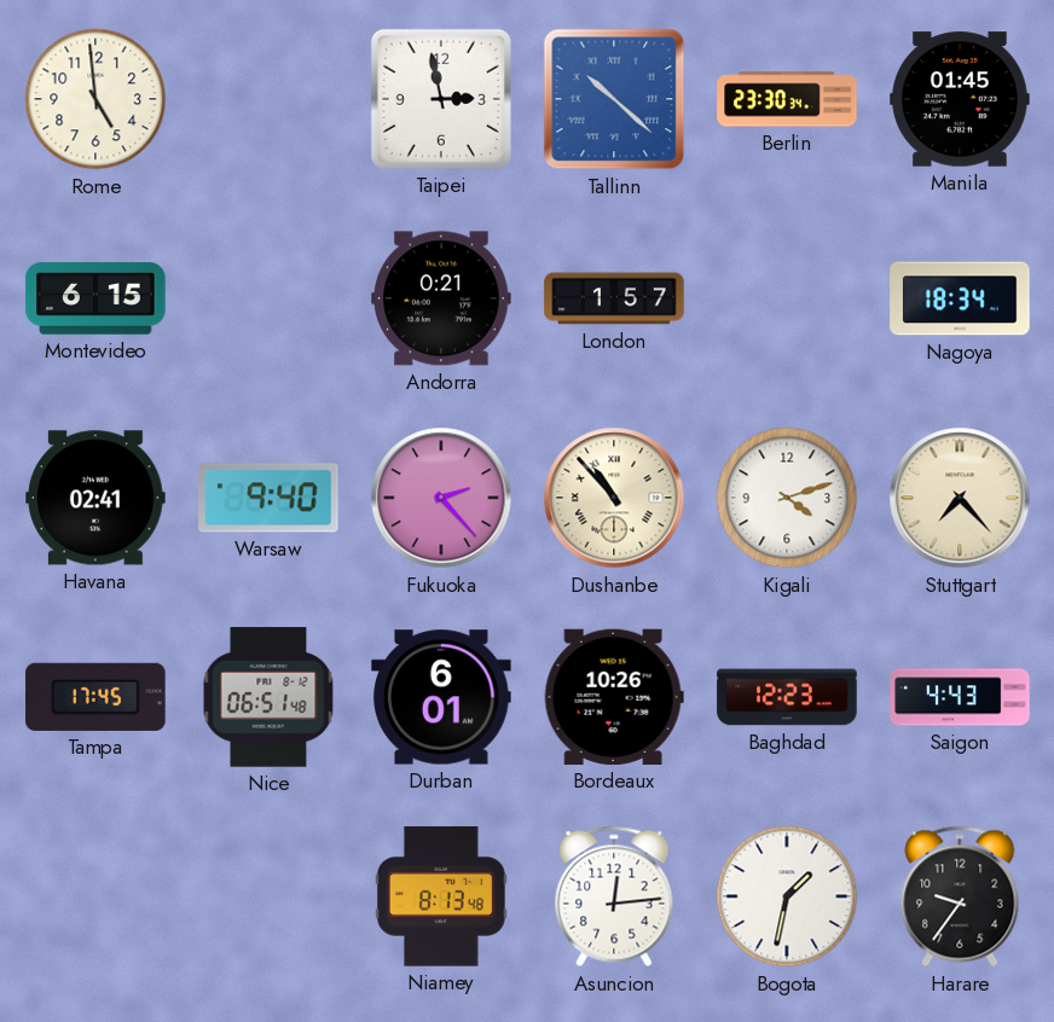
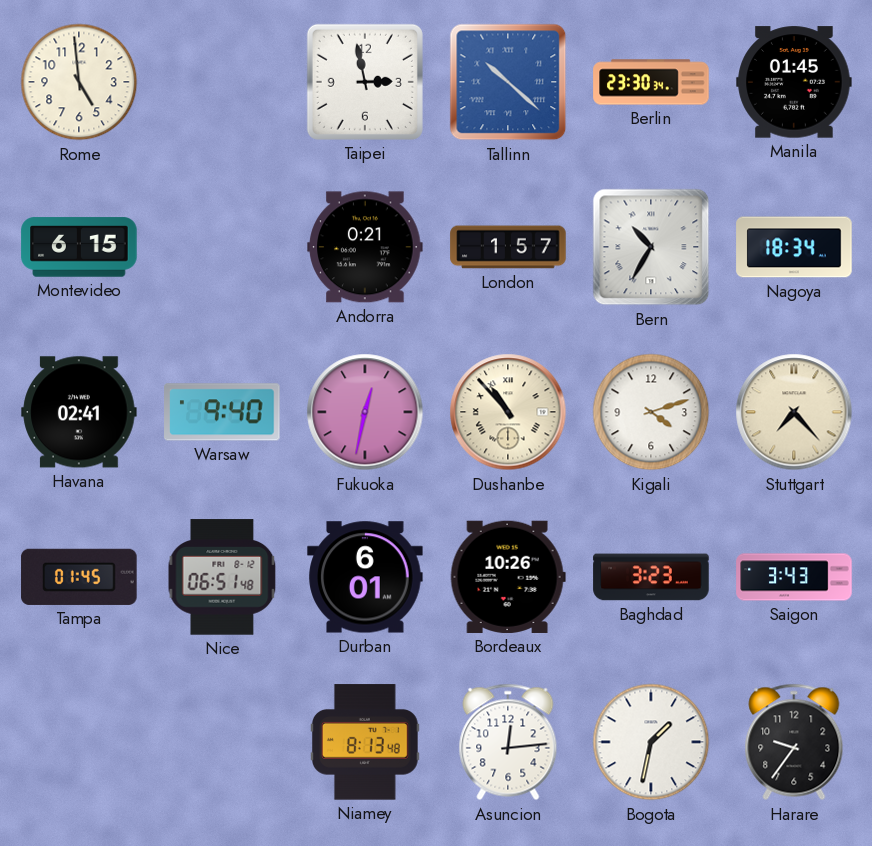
Bern: none -> 10:35 (651, 247)
Fukuoka: 2:23 -> 12:32 (365, 412)
Tampa: 17:45 -> 01:45 (79, 577)
Baghdad: 12:23 -> 3:23 (651, 577)
Saigon: 4:43 -> 3:43 (794, 577)
